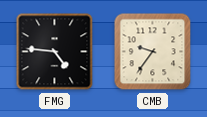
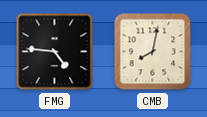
CMB: 9:36 -> 8:02 (153, 52)
